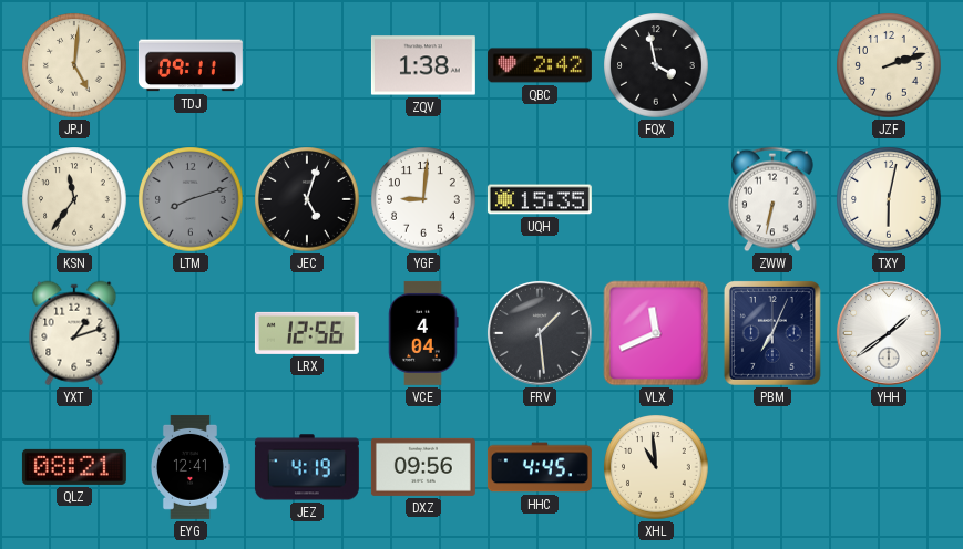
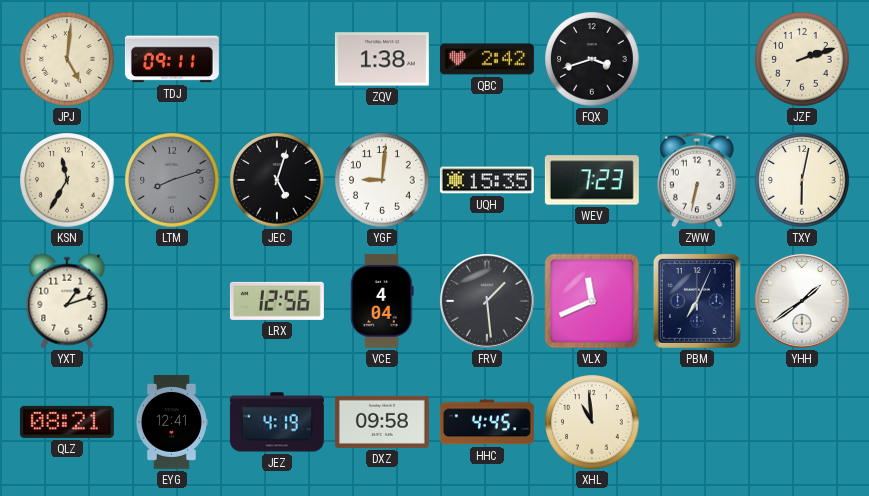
FQX: 3:58 -> 3:42 (592, 59)
KSN: 11:36 -> 11:35 (67, 180)
WEV: none -> 7:23 (592, 180)
DXZ: 09:56 -> 09:58 (382, 422)
